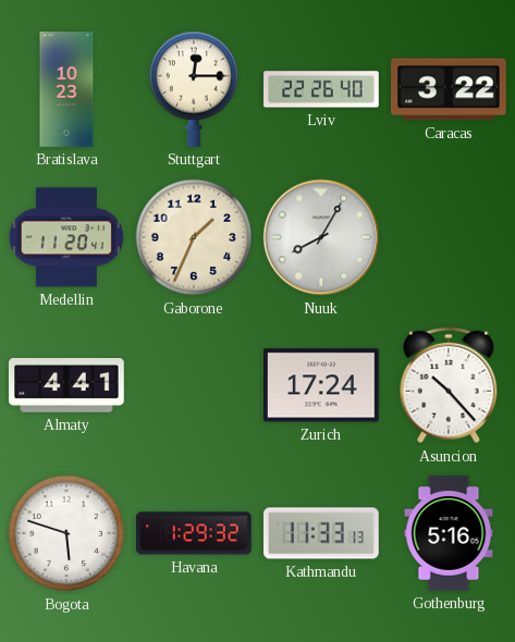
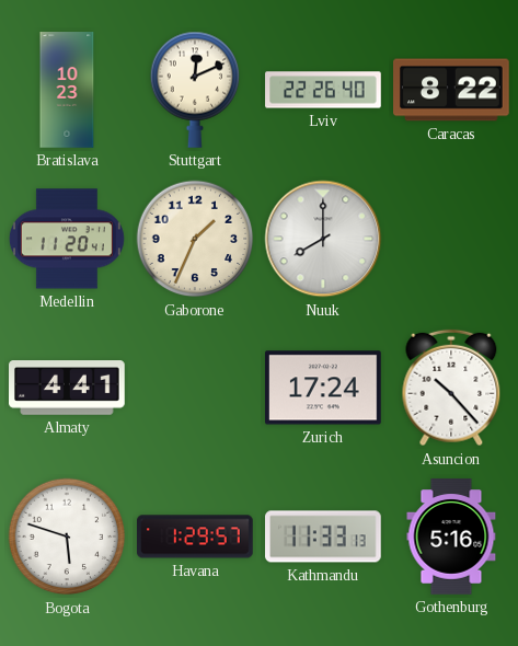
Stuttgart: 12:15 -> 12:11 (194, 90)
Caracas: 3:22 -> 8:22 (452, 90)
Nuuk: 8:05 -> 8:00 (323, 239)
Havana: 1:29:32 -> 1:29:57 (196, 537)
